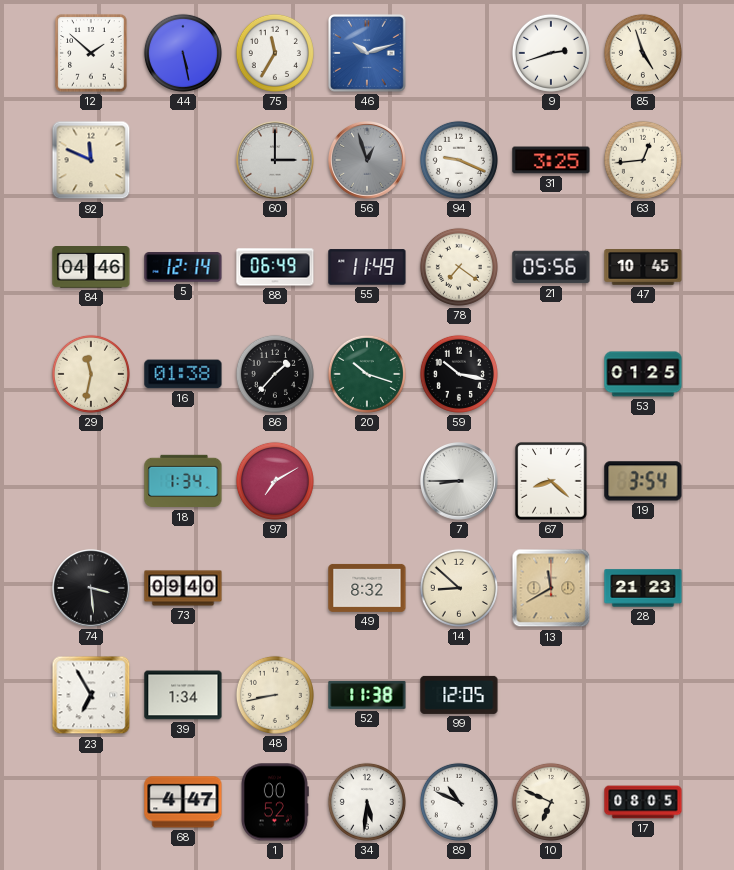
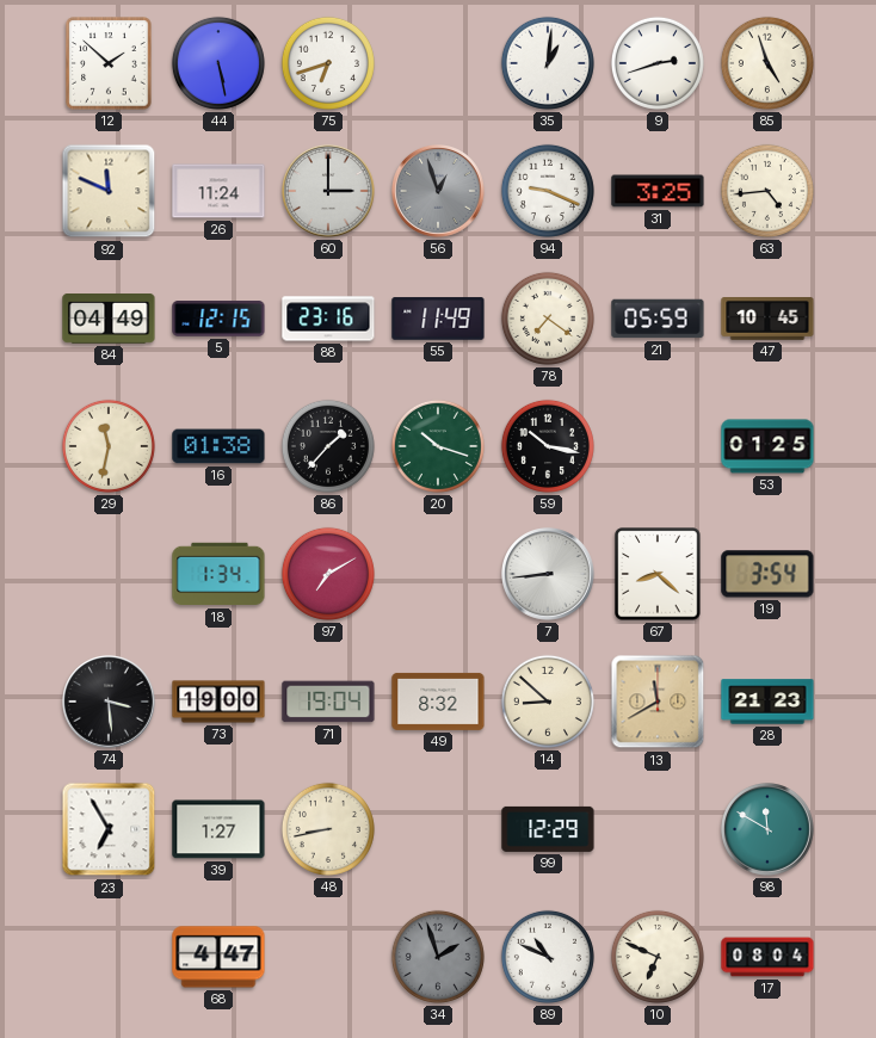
75: 11:35 -> 6:42 (328, 63)
46: 10:12 -> none (368, 54)
35: none -> 1:01 (548, 63)
26: none -> 11:24 (218, 191)
63: 12:44 -> 4:44 (767, 191)
84: 04:46 -> 04:49 (109, 320)
5: 12:14 -> 12:15 (218, 319)
88: 06:49 -> 23:16 (328, 319)
21: 05:56 -> 05:59 (658, 319)
7: 8:45 -> 8:44 (549, 575)
73: 09:40 -> 19:00 (218, 702)
71: none -> 19:04 (328, 702)
39: 1:34 -> 1:27 (218, 829)
52: 11:38 -> none (367, 695)
99: 12:05 -> 12:29 (548, 829)
98: none -> 11:50 (769, 830)
1: 00:52 -> none (274, 802)
34: 5:31 -> 1:57 (438, 957)
34 dial: white -> grey (438, 957)
17: 08:05 -> 08:04 (767, 957)
